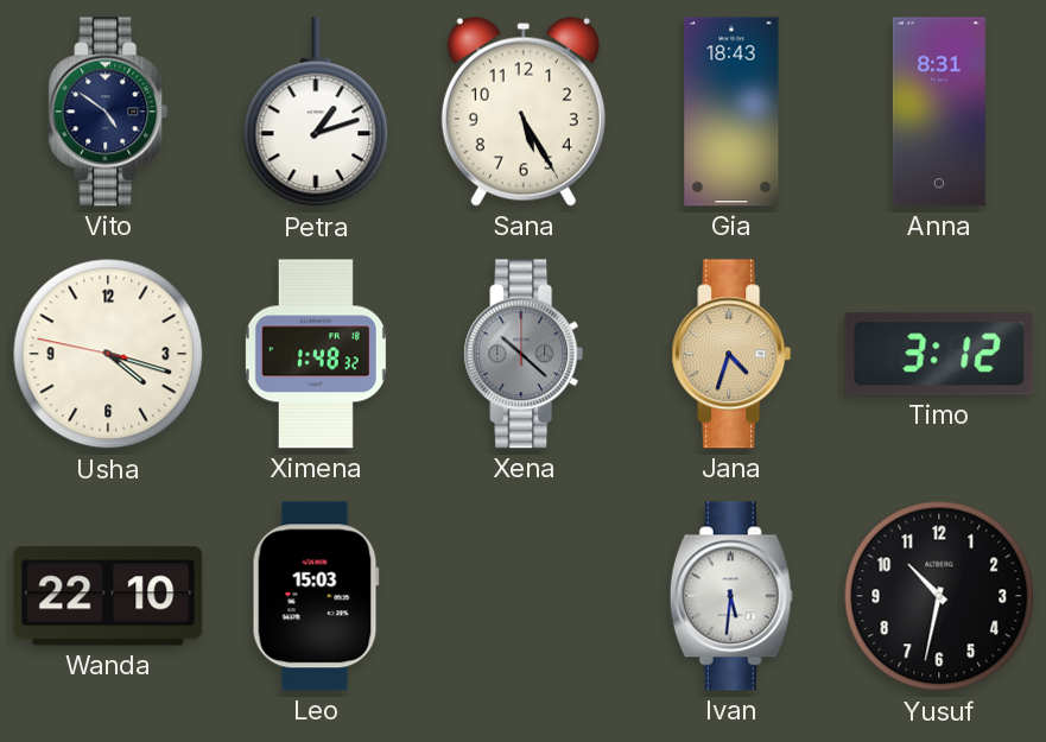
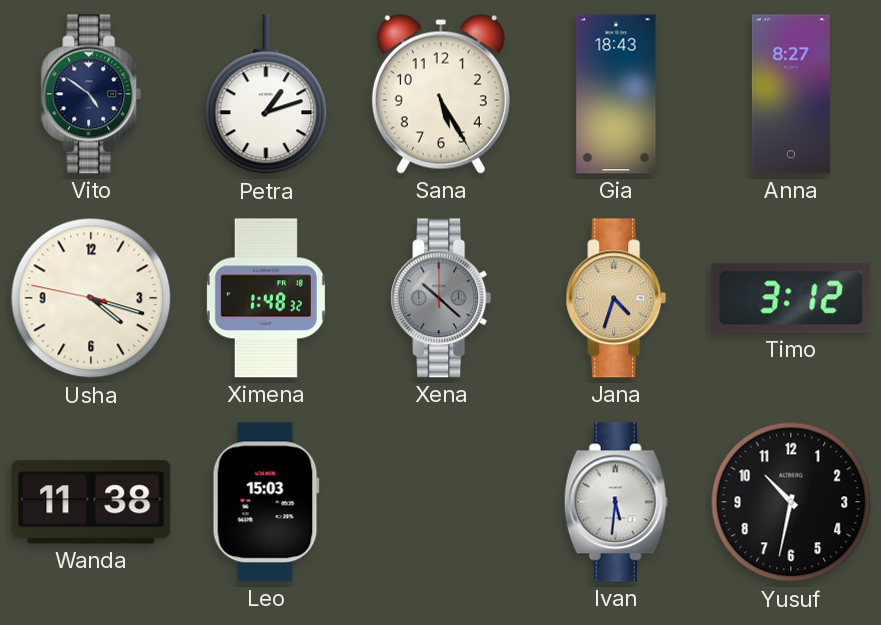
Anna: 8:31 -> 8:27 (791, 94)
Wanda: 22:10 -> 11:38 (91, 502)
